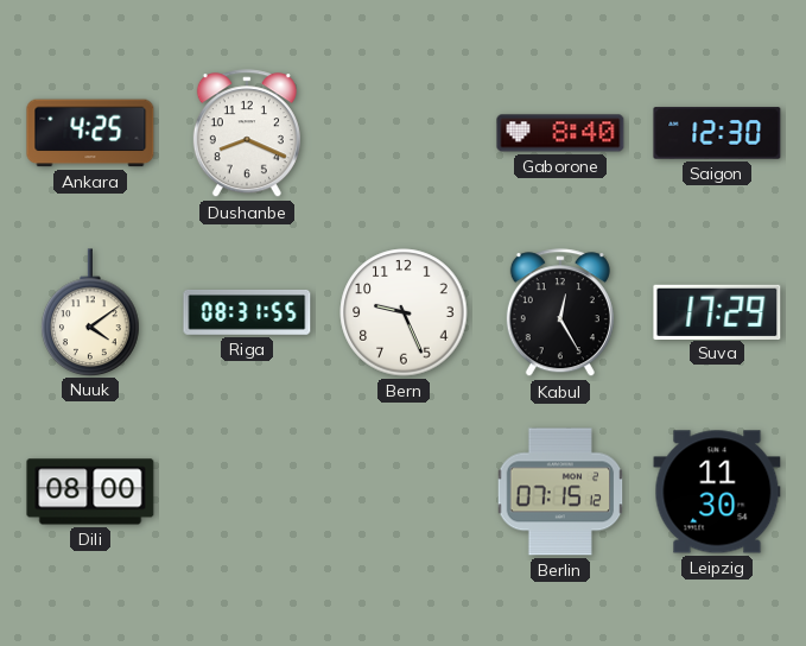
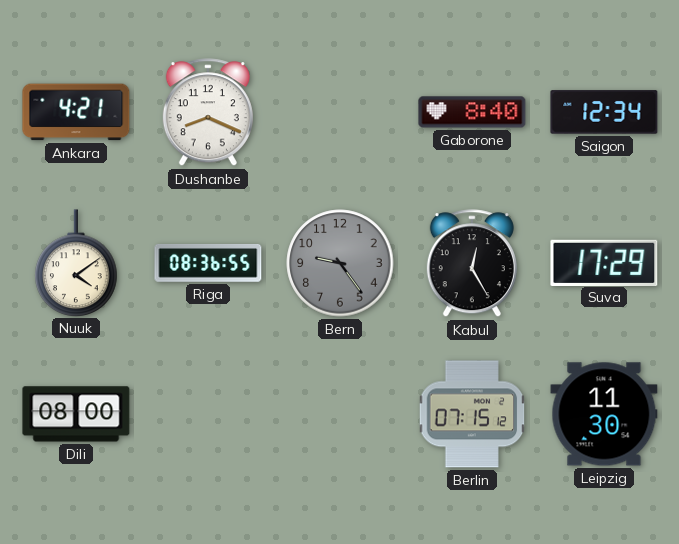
Ankara: 4:25 -> 4:21 (76, 112)
Saigon: 12:30 -> 12:34 (604, 112)
Riga: 08:31 -> 08:36 (208, 263)
Bern: 9:26 -> 9:24 (340, 263)
Bern dial: white -> grey (340, 263)
